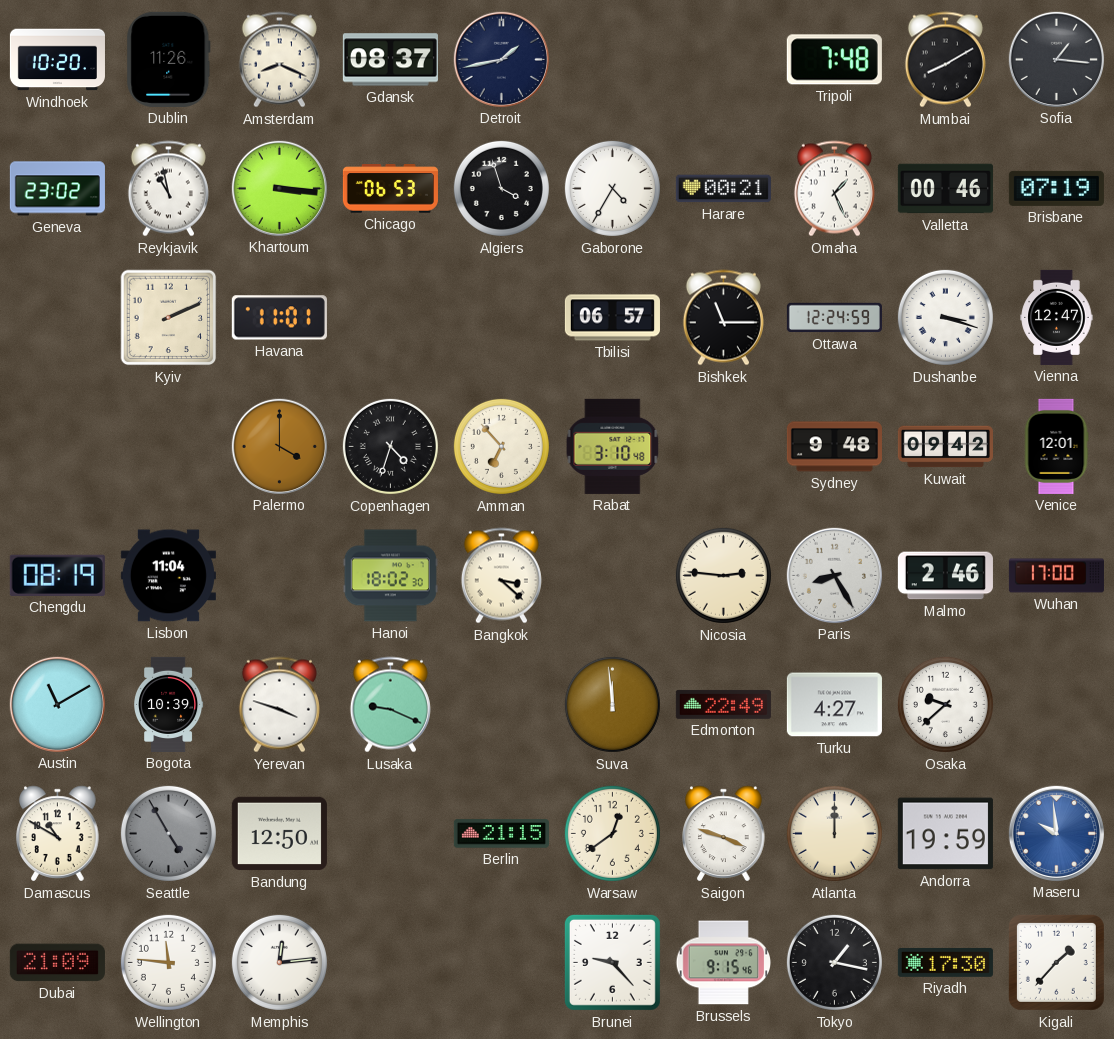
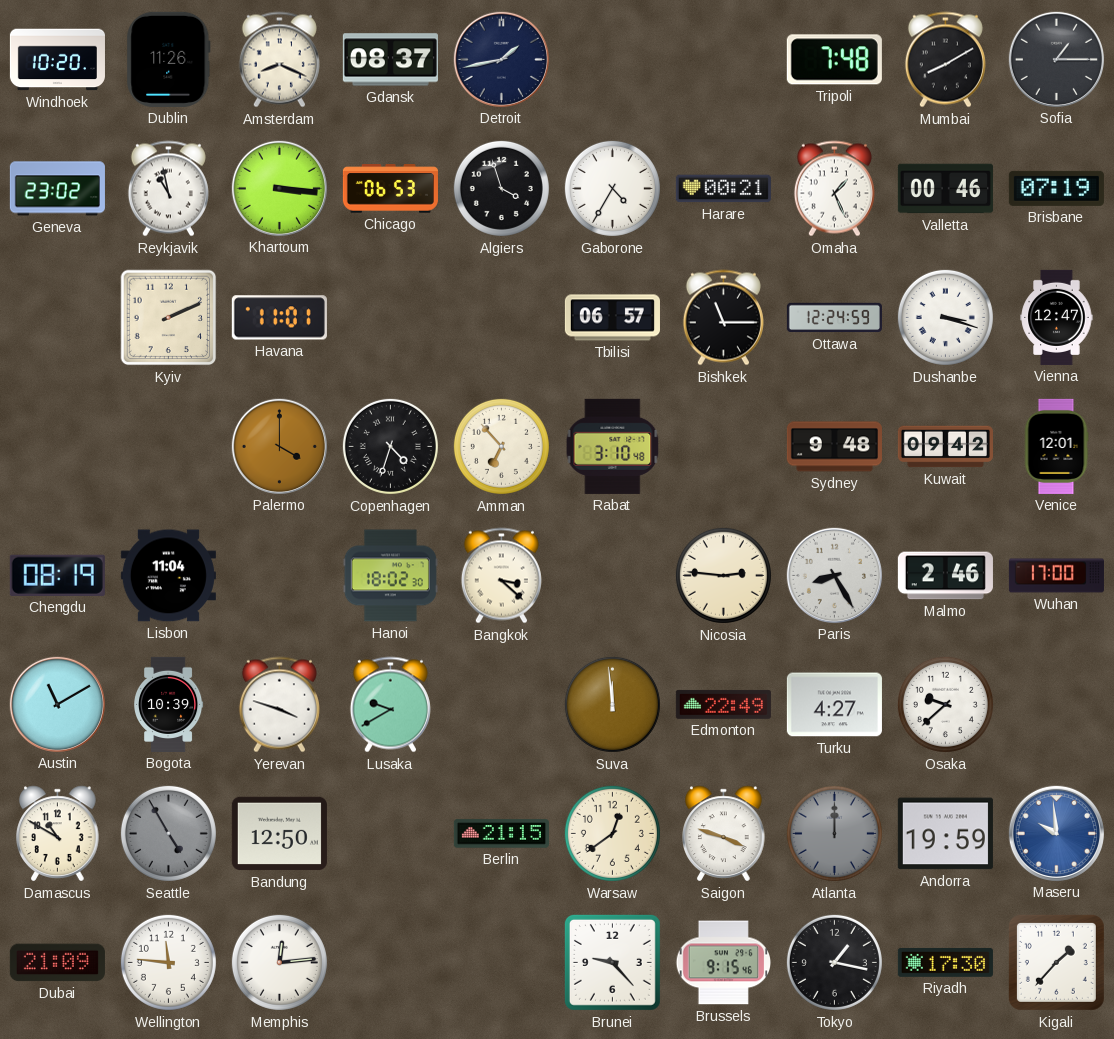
Sofia: 1:16 -> 1:15 (1056, 59)
Lusaka: 9:19 -> 9:40 (390, 705)
Atlanta dial: cream -> grey (834, 833)
